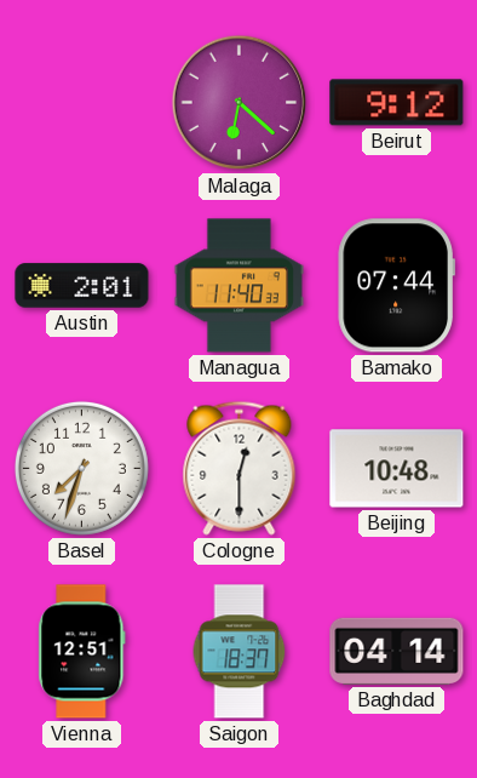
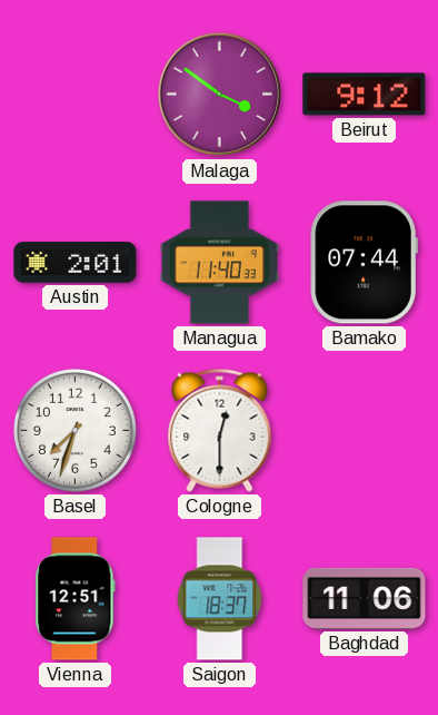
Malaga: 6:22 -> 3:51 (220, 95)
Beijing: 10:48 -> none (397, 469)
Baghdad: 04:14 -> 11:06 (365, 598)
